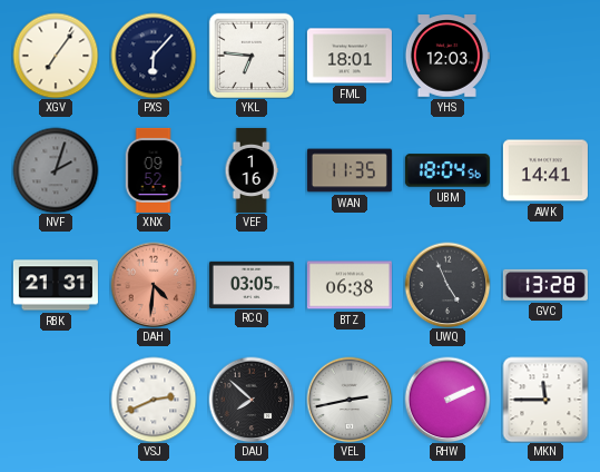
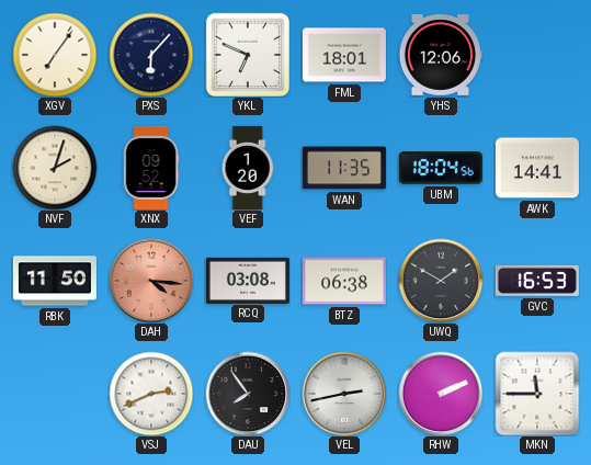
YKL: 6:46 -> 6:49 (248, 55)
YHS: 12:03 -> 12:06 (441, 56)
NVF dial: grey -> cream (55, 168)
VEF: 1:16 -> 1:20 (248, 168)
RBK: 21:31 -> 11:50 (55, 281)
DAH: 4:31 -> 4:16 (151, 281)
RCQ: 03:05 -> 03:08 (248, 280)
UWQ: 4:56 -> 1:50 (441, 281)
GVC: 13:28 -> 16:53 (537, 281)
DAU: 7:52 -> 7:54 (248, 394)
